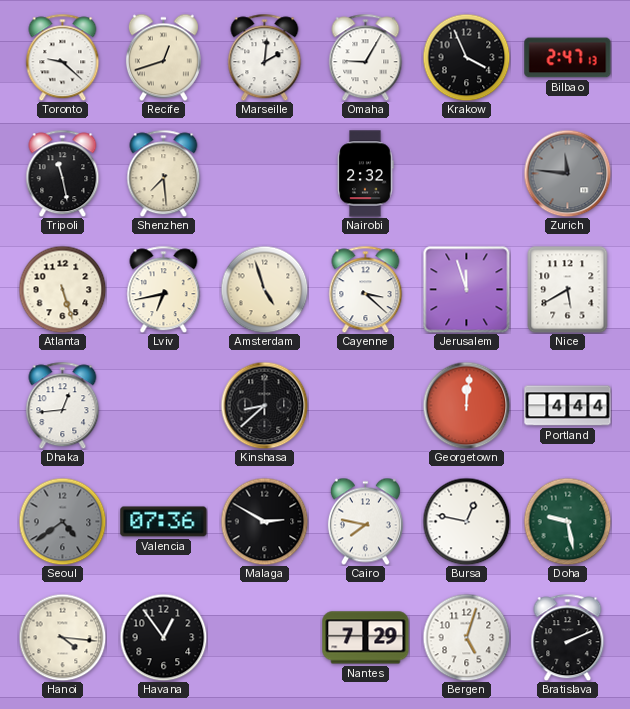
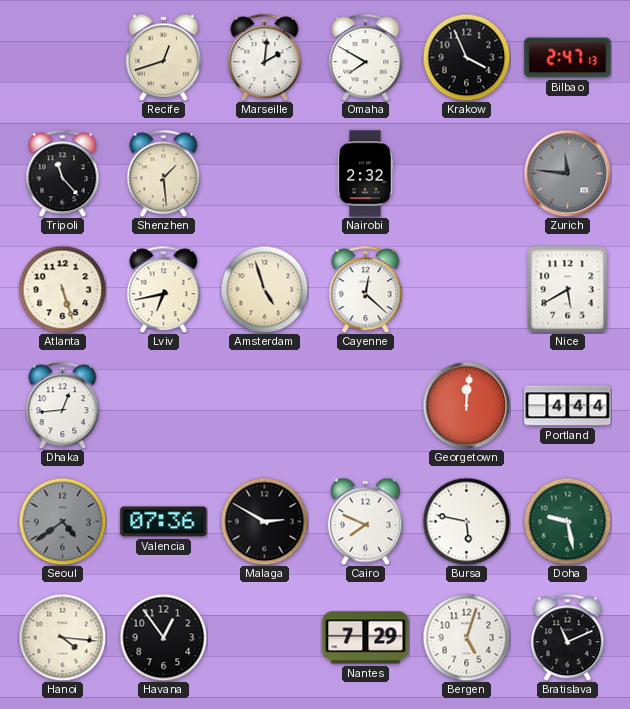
Toronto: 9:22 -> none (63, 57)
Omaha: 9:05 -> 7:50 (366, 57)
Tripoli: 11:28 -> 11:23 (63, 173)
Shenzhen: 7:29 -> 1:29 (164, 173)
Cayenne: 3:22 -> 12:22 (366, 289)
Jerusalem: 11:57 -> none (466, 289)
Kinshasa: 8:38 -> none (264, 405)
Cairo: 7:47 -> 7:49 (365, 521)
Bursa: 12:47 -> 5:47 (466, 521)
Bratislava: 2:11 -> 11:11 (568, 637)
